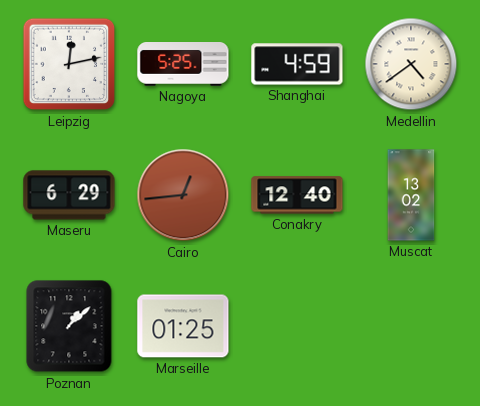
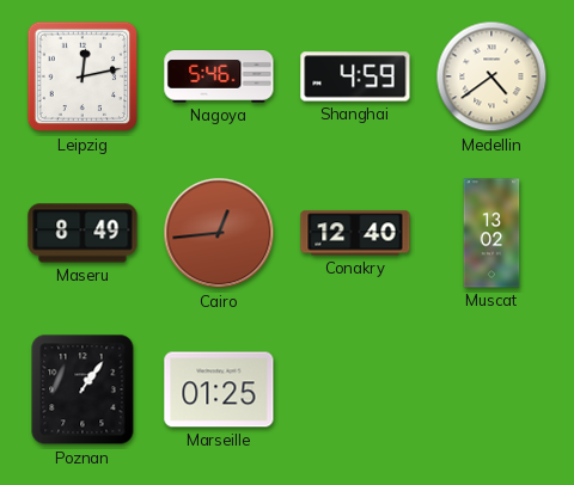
Nagoya: 5:25 -> 5:46 (219, 78)
Maseru: 6:29 -> 8:49 (83, 233)
Poznan: 1:08 -> 1:06 (83, 389)
